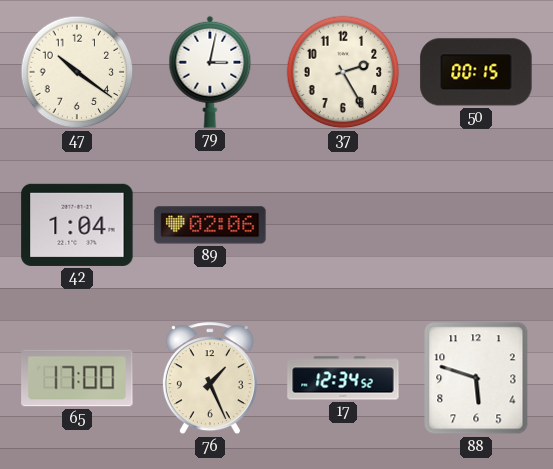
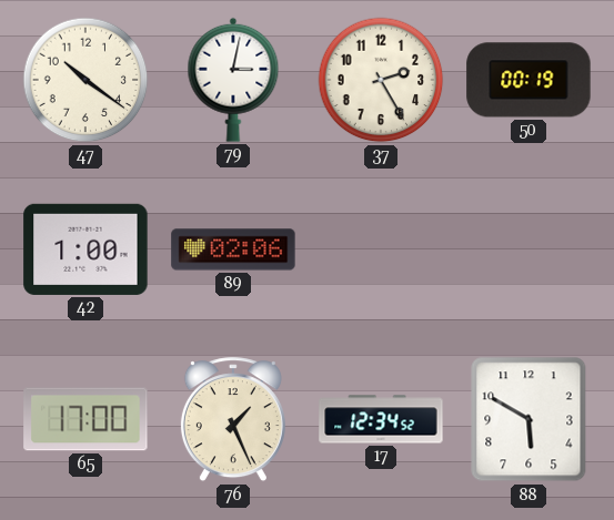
50: 00:15 -> 00:19 (529, 80)
42: 1:04 -> 1:00 (85, 249)
88: 5:48 -> 5:50 (529, 419)
